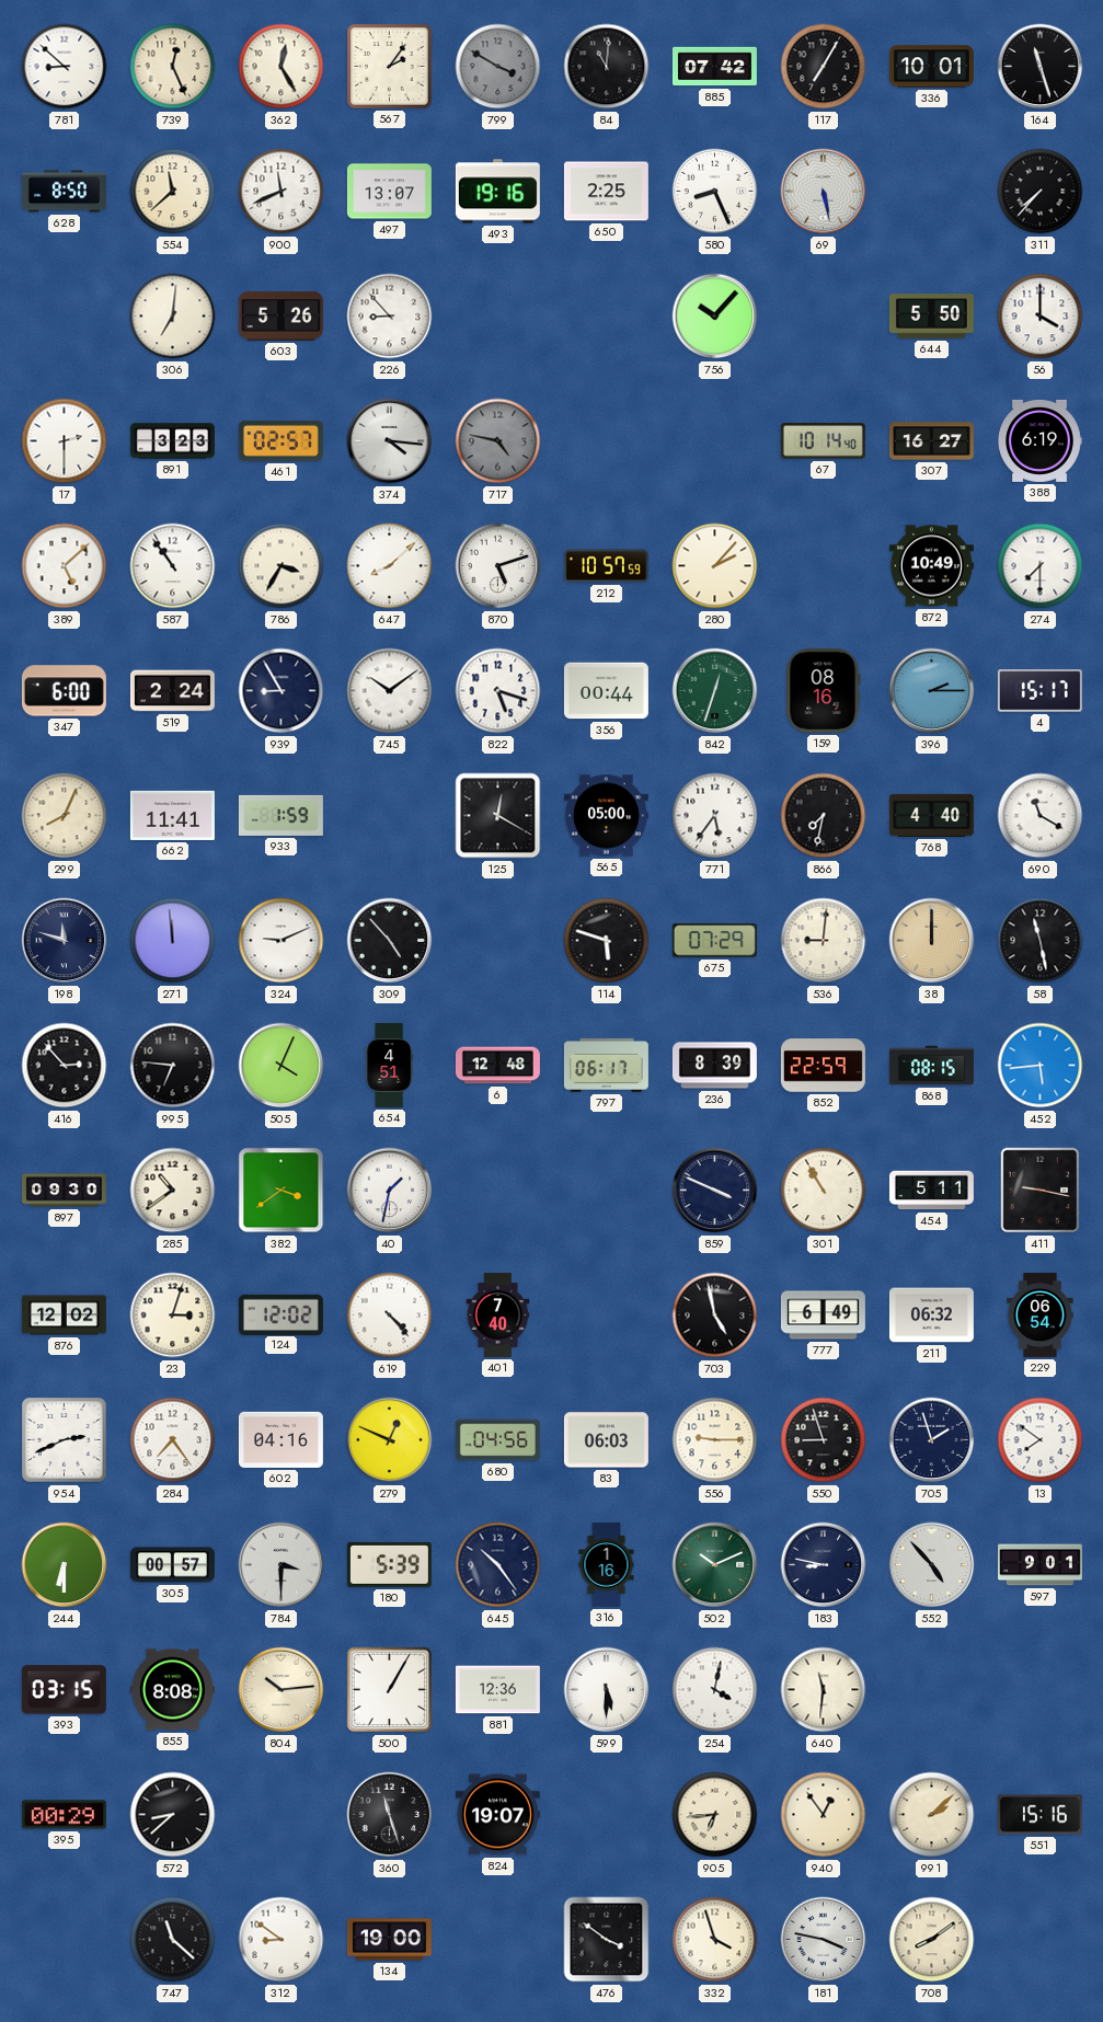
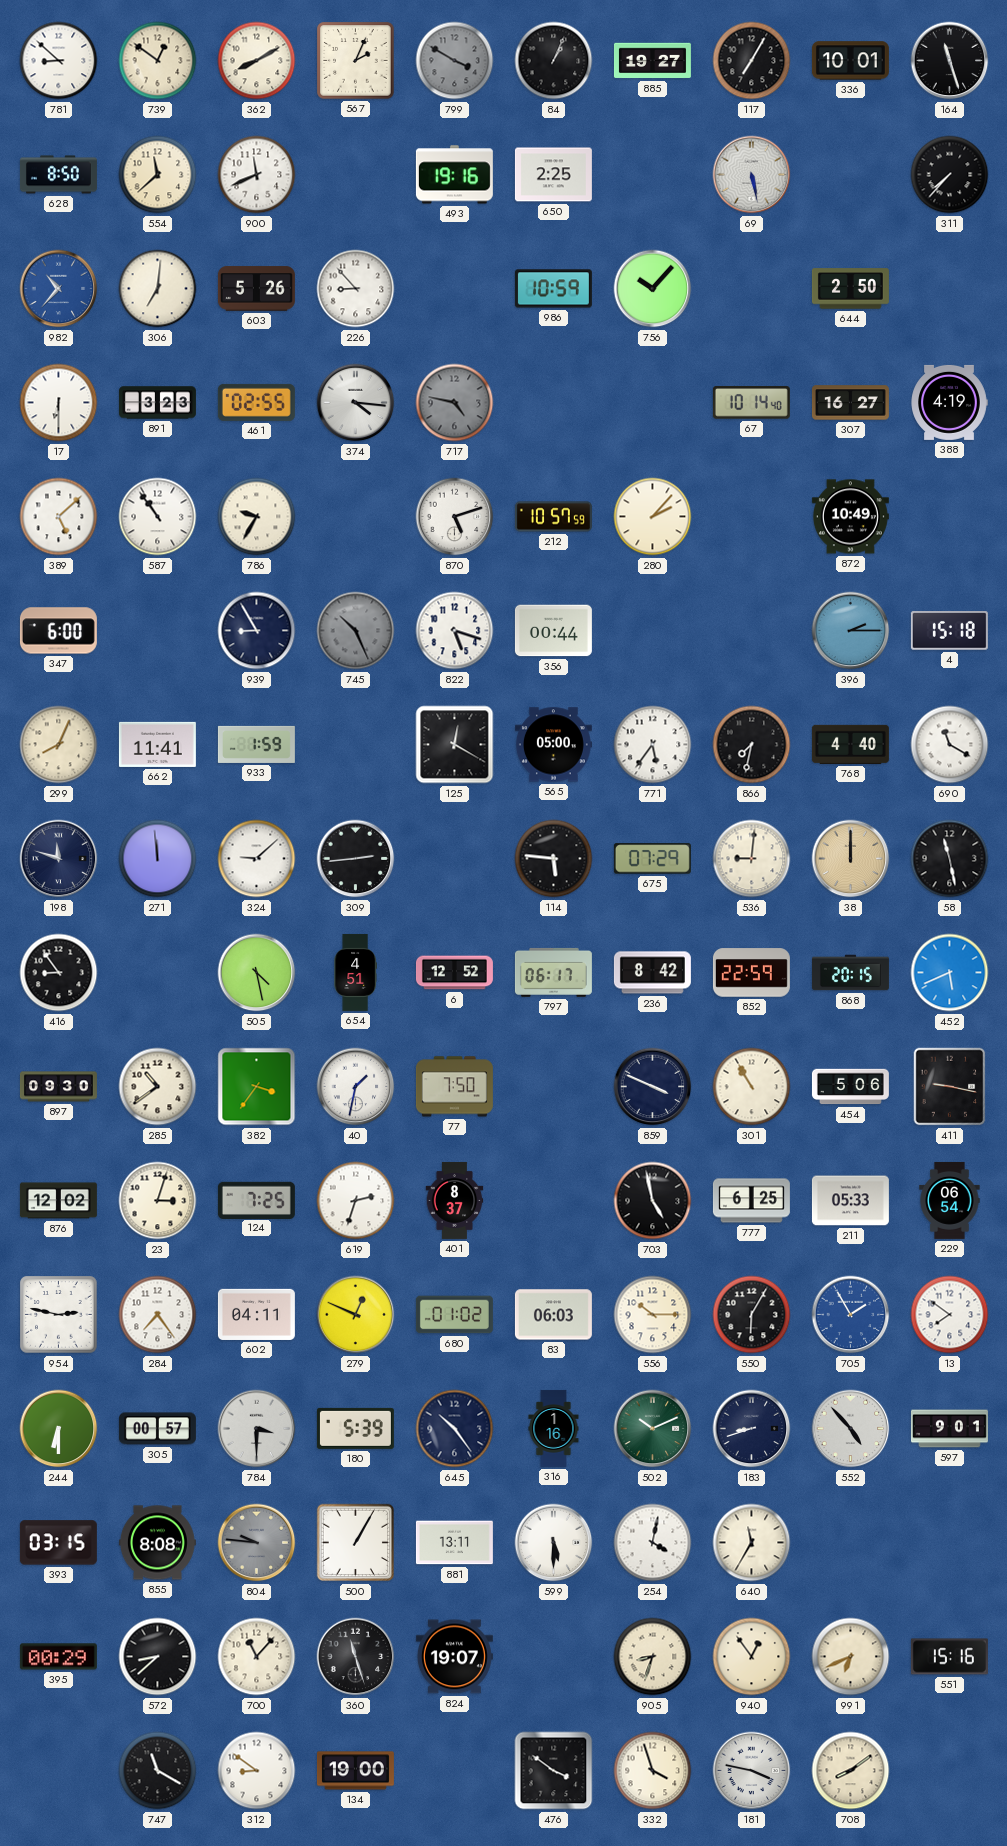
739: 12:26 -> 12:51 (158, 61)
362: 12:25 -> 8:10 (257, 61)
567: 2:06 -> 2:04 (356, 61)
84: 11:01 -> 1:04 (554, 61)
885: 07:42 -> 19:27 (652, 61)
497: 13:07 -> none (389, 192)
580: 8:26 -> none (715, 192)
982: none -> 10:37 (59, 289)
986: none -> 10:59 (553, 289)
644: 5:50 -> 2:50 (850, 289)
56: 4:00 -> none (1041, 317)
17: 2:30 -> 6:30 (59, 403)
461: 02:57 -> 02:55 (256, 402)
388: 6:19 -> 4:19 (949, 402)
786: 3:35 -> 9:35 (257, 517)
647: 8:08 -> none (390, 566)
274: 7:30 -> none (1041, 566)
519: 2:24 -> none (172, 691)
745: 10:09 -> 10:26 (356, 631)
745 dial: white -> grey (356, 631)
842: 12:33 -> none (715, 691)
159: 08:16 -> none (824, 690)
4: 15:17 -> 15:18 (949, 631)
324: 9:11 -> 9:08 (257, 859)
309: 4:53 -> 2:44 (356, 859)
114: 5:48 -> 5:46 (554, 859)
416: 2:53 -> 8:54 (59, 973)
995: 6:46 -> none (173, 1066)
505: 4:04 -> 4:28 (257, 973)
6: 12:48 -> 12:52 (454, 973)
236: 8:39 -> 8:42 (652, 973)
868: 08:15 -> 20:15 (850, 973)
452: 5:44 -> 5:41 (950, 973)
382: 3:39 -> 3:36 (257, 1087)
77: none -> 7:50 (454, 1087)
454: 5:11 -> 5:06 (850, 1087)
124: 12:02 -> 7:25 (256, 1200)
619: 4:23 -> 2:33 (356, 1201)
401: 7:40 -> 8:37 (455, 1200)
777: 6:49 -> 6:25 (751, 1201)
211: 06:32 -> 05:33 (850, 1201)
954: 2:41 -> 2:47 (59, 1315)
602: 04:16 -> 04:11 (256, 1314)
680: 04:56 -> 01:02 (454, 1315)
556: 9:15 -> 10:15 (653, 1315)
550: 8:57 -> 6:05 (752, 1315)
705: 1:57 -> 1:55 (851, 1315)
705 dial: navy -> blue (851, 1315)
183: 8:47 -> 8:42 (752, 1429)
804: 10:14 -> 9:46 (257, 1543)
804 dial: cream -> grey (257, 1543)
881: 12:36 -> 13:11 (454, 1543)
640: 11:31 -> 11:35 (752, 1543)
700: none -> 11:07 (257, 1657)
905: 6:44 -> 8:33 (653, 1657)
991: 2:08 -> 6:41 (851, 1657)
747: 11:22 -> 11:20 (158, 1771)
